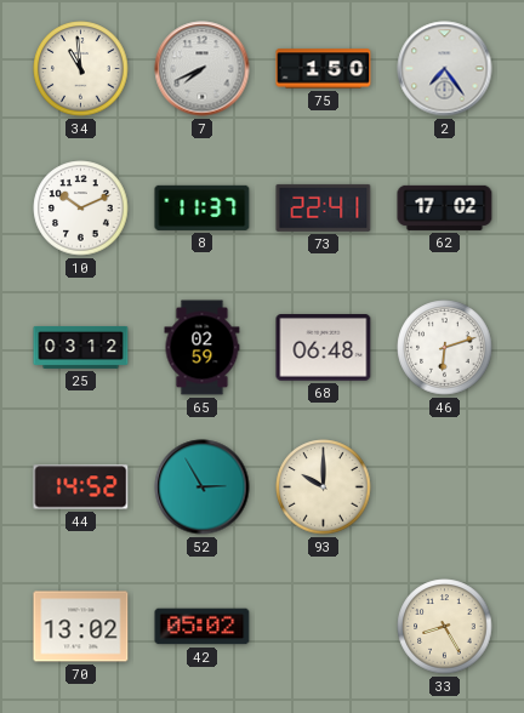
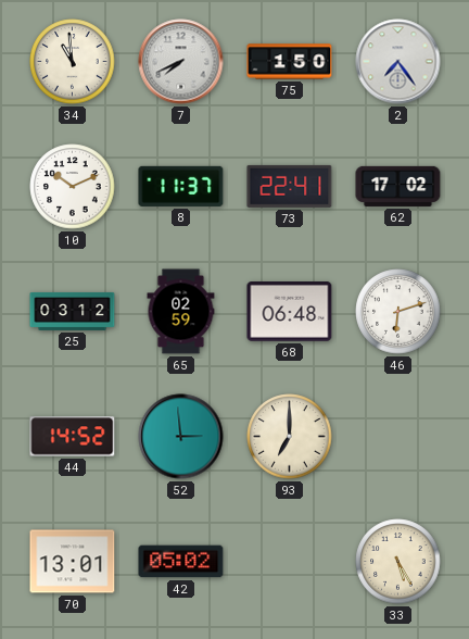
52: 2:55 -> 2:59 (181, 437)
93: 10:00 -> 7:00 (290, 437)
70: 13:02 -> 13:01 (73, 562)
33: 8:25 -> 5:25 (398, 562)
